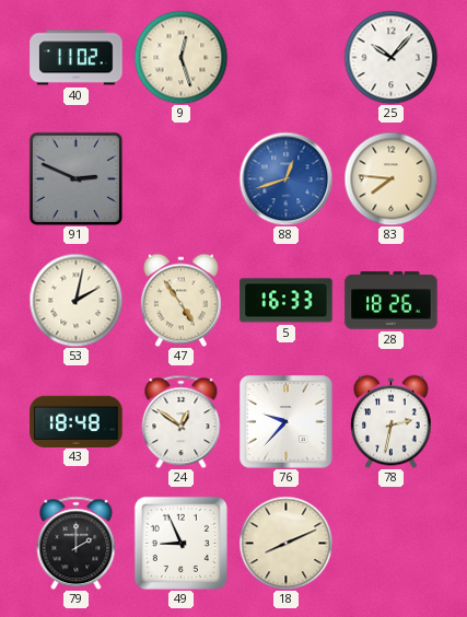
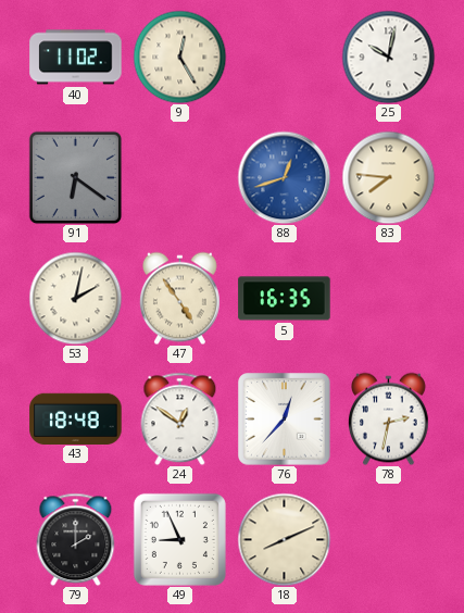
9: 12:27 -> 12:25 (179, 57)
25: 10:07 -> 10:02 (388, 57)
91: 2:49 -> 6:21 (75, 177)
5: 16:33 -> 16:35 (285, 299)
28: 18:26 -> none (392, 301)
76: 9:37 -> 12:37 (285, 420)
